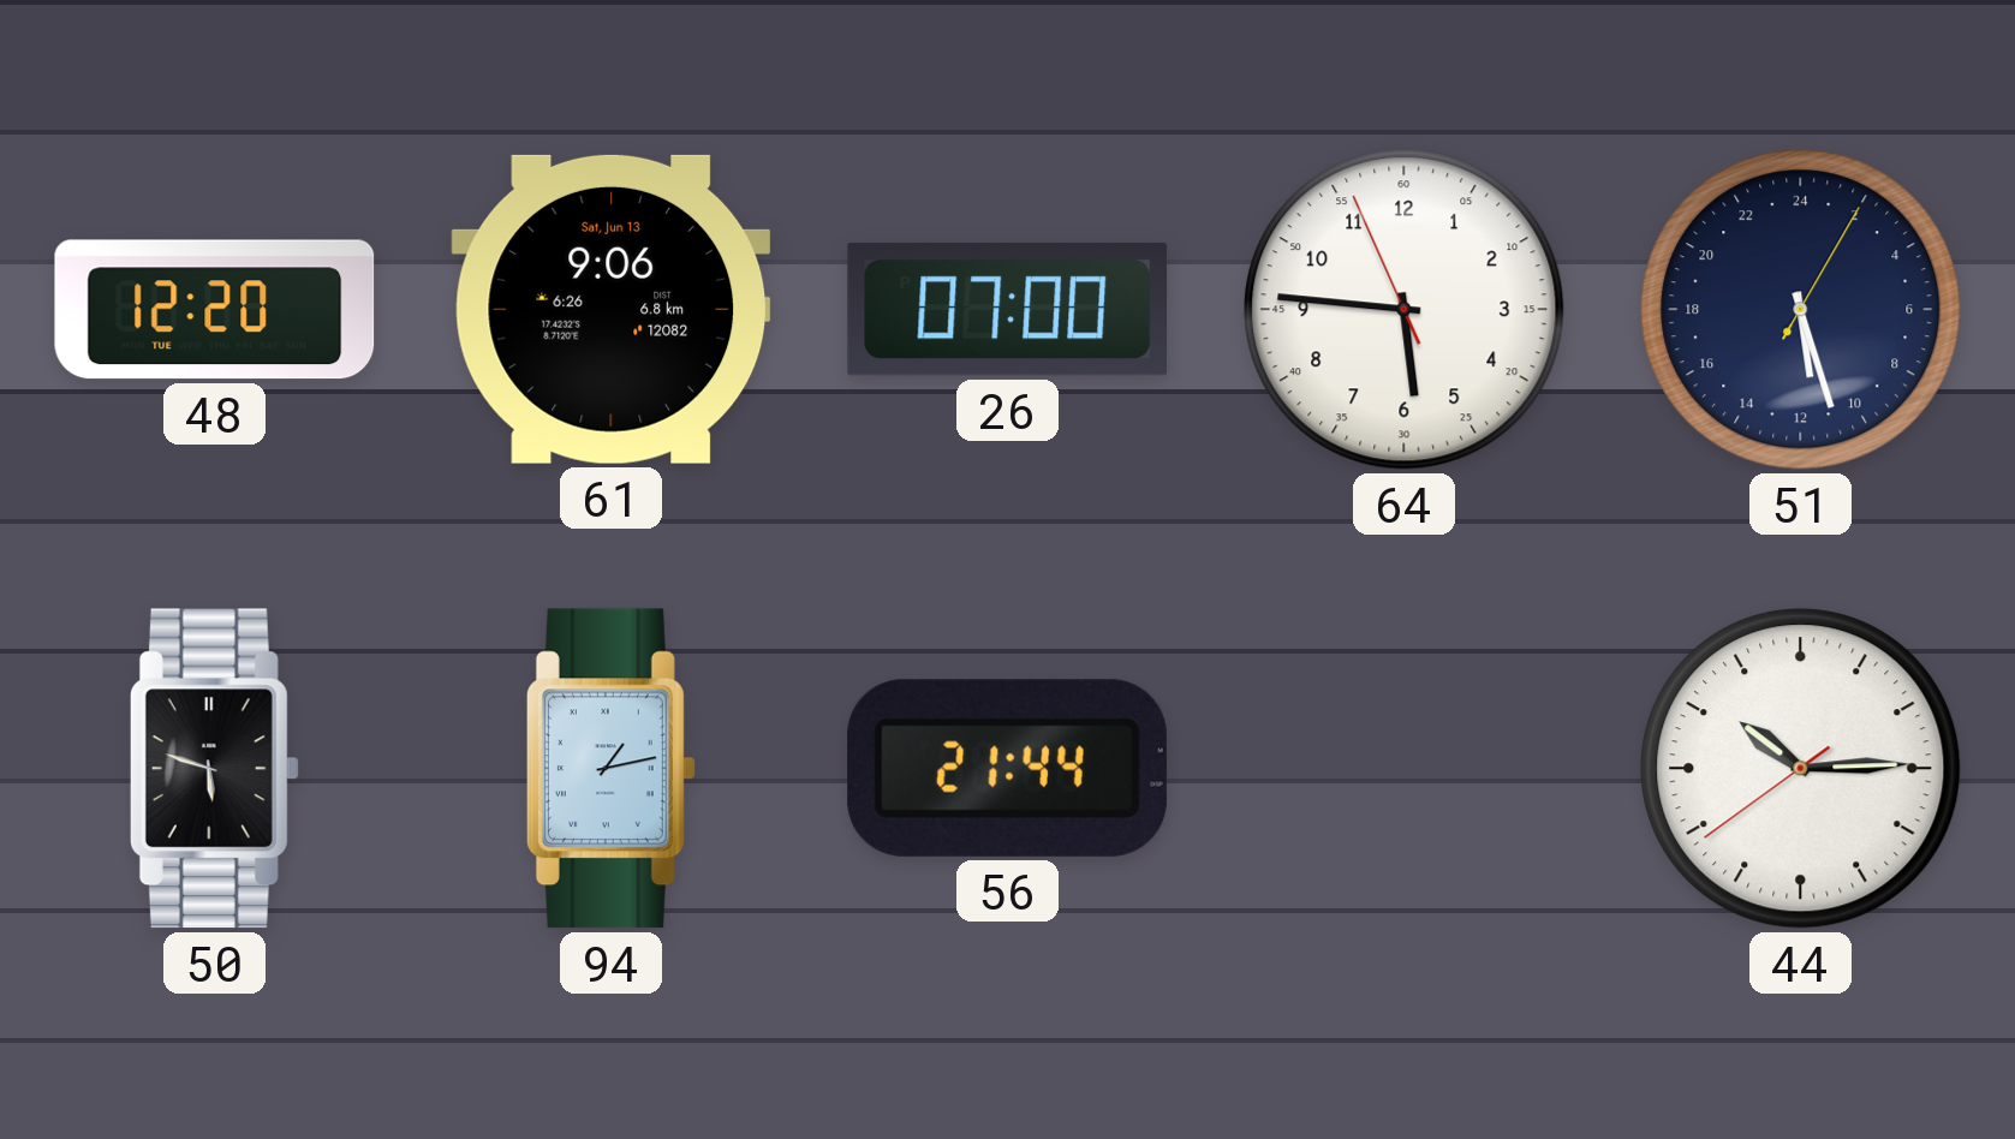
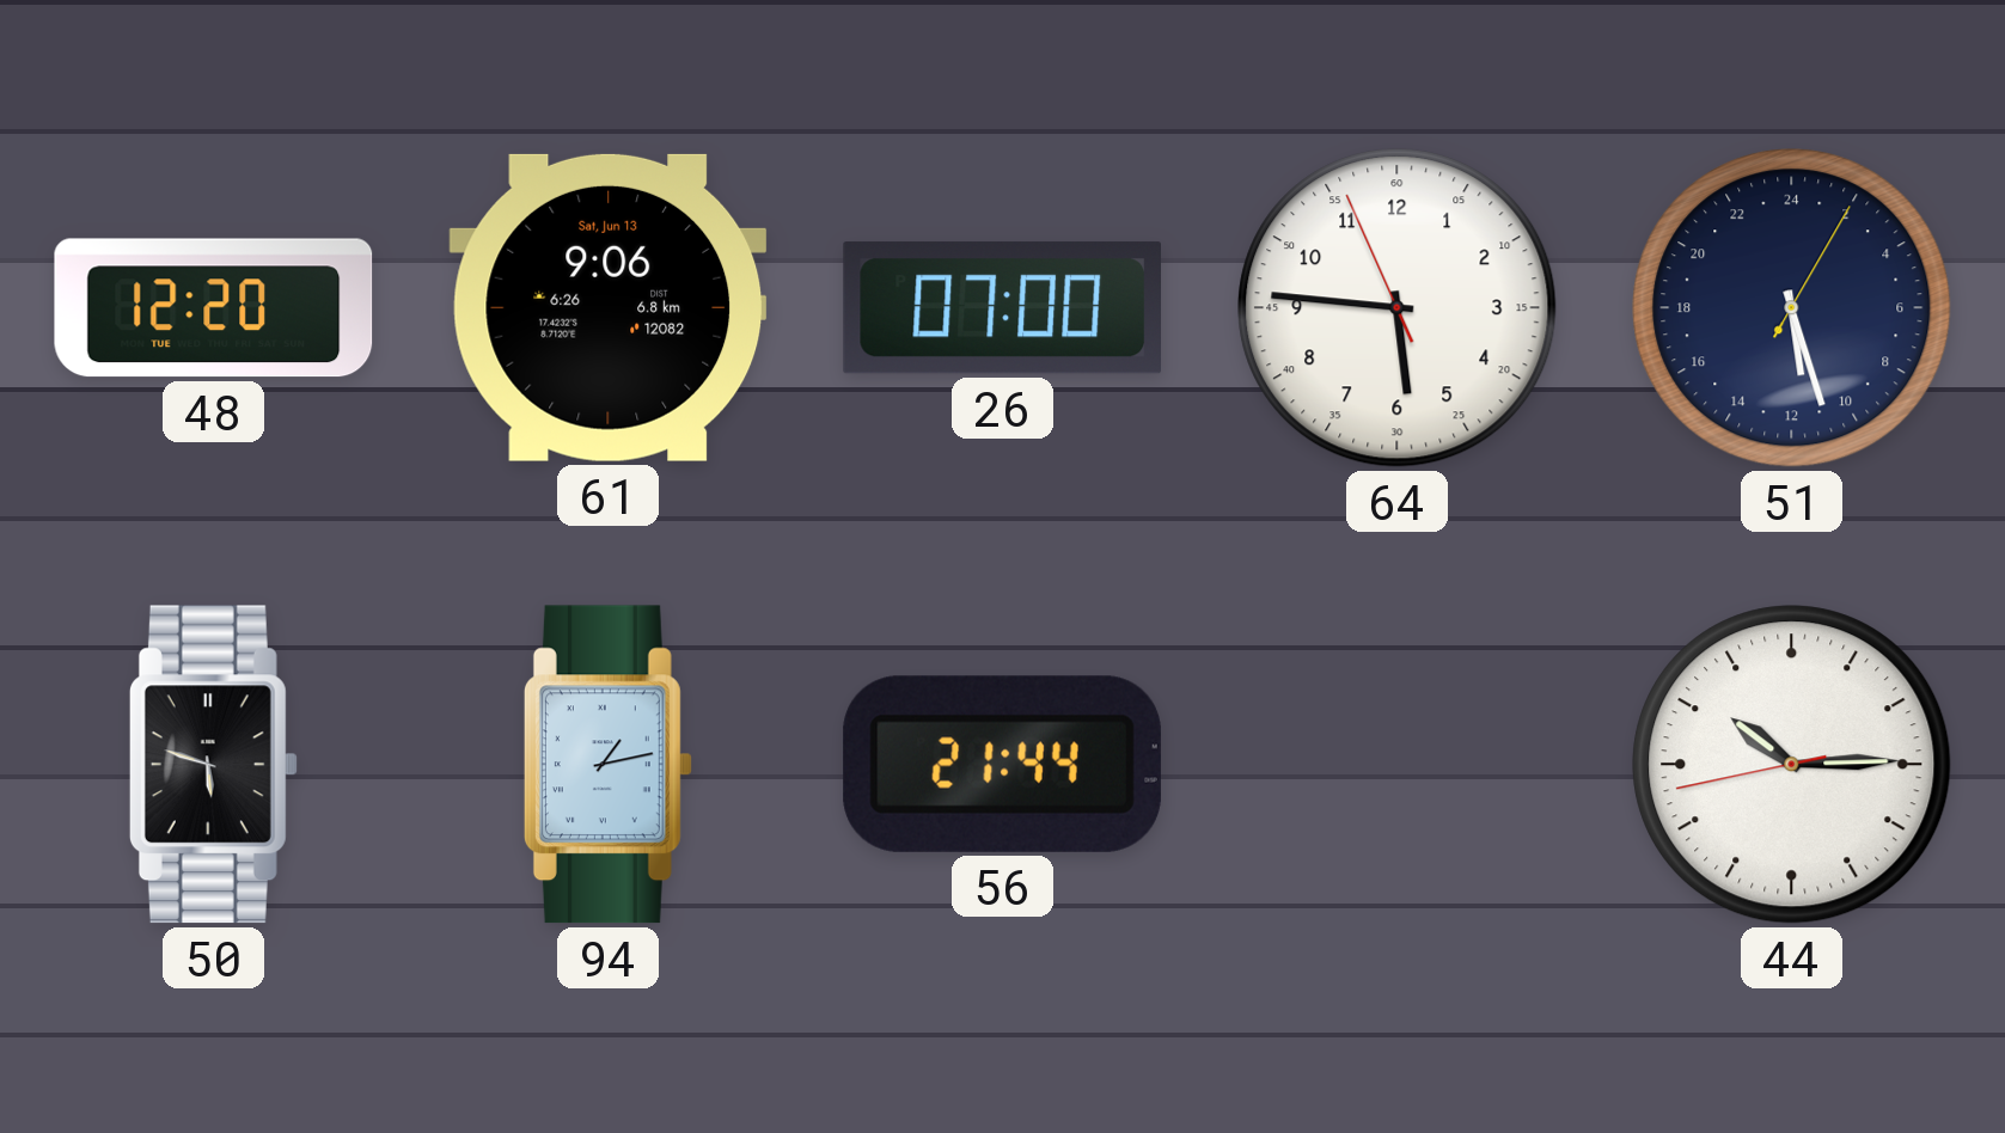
44: 10:14:39 -> 10:14:43 (1792, 765)
